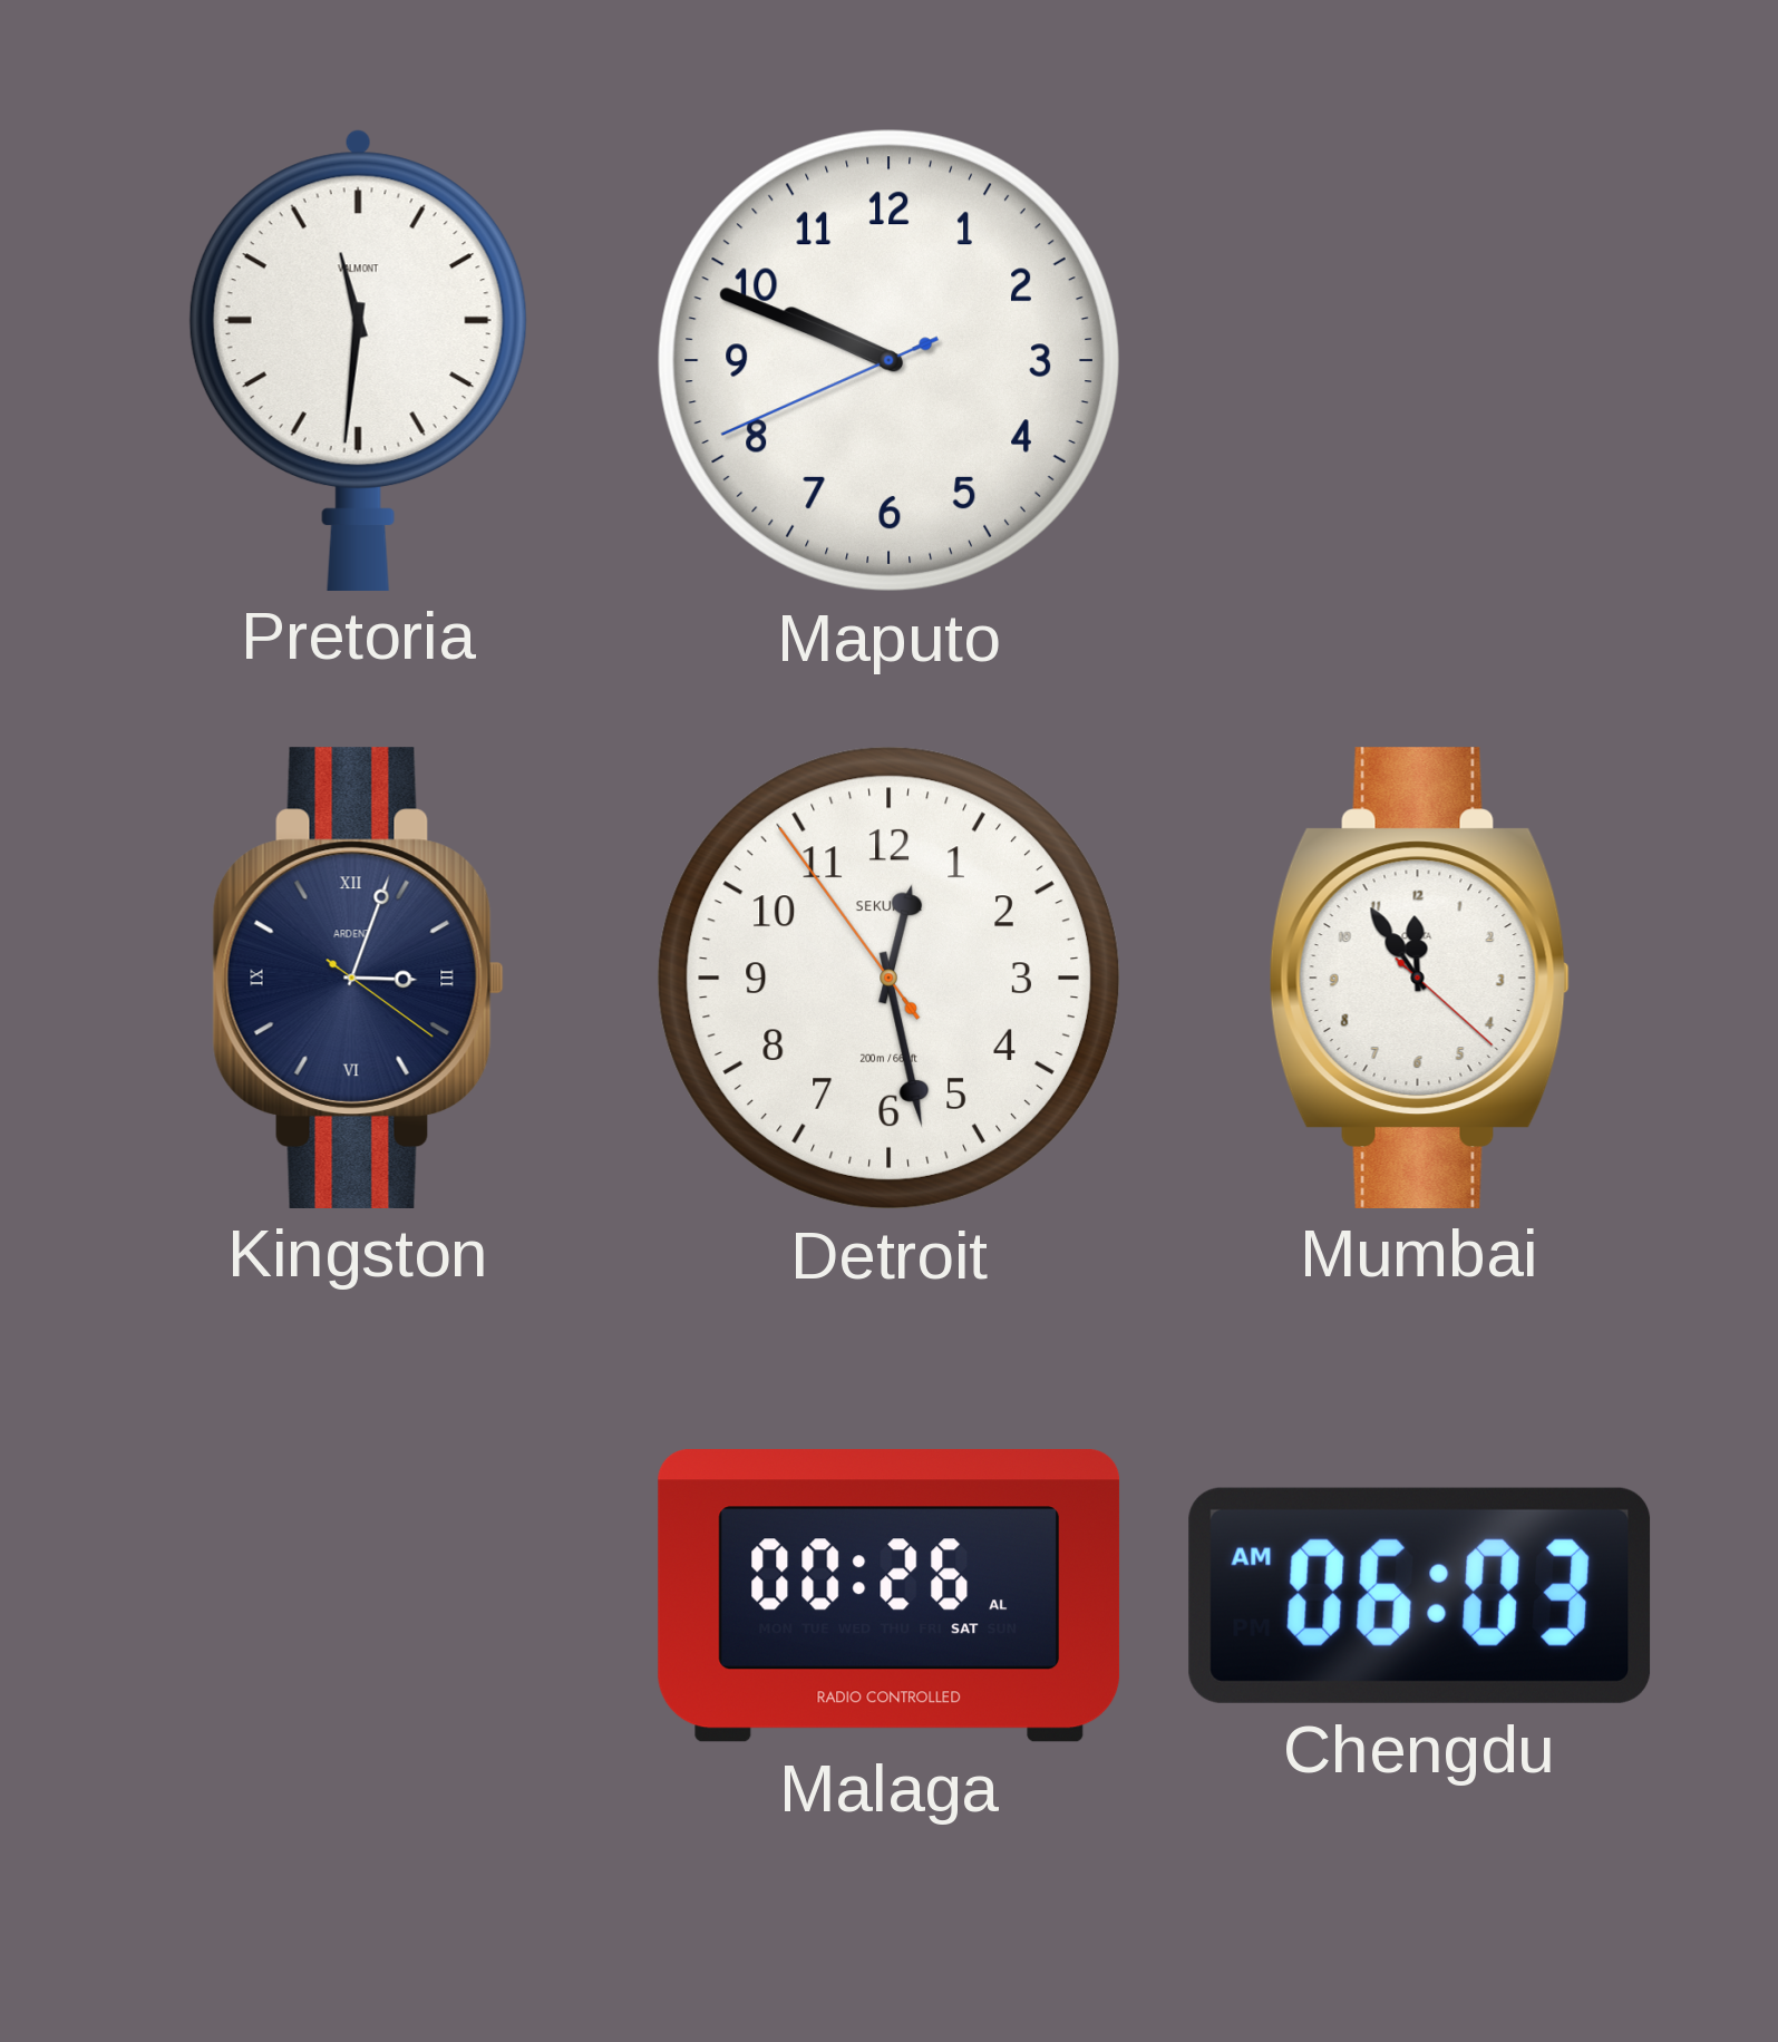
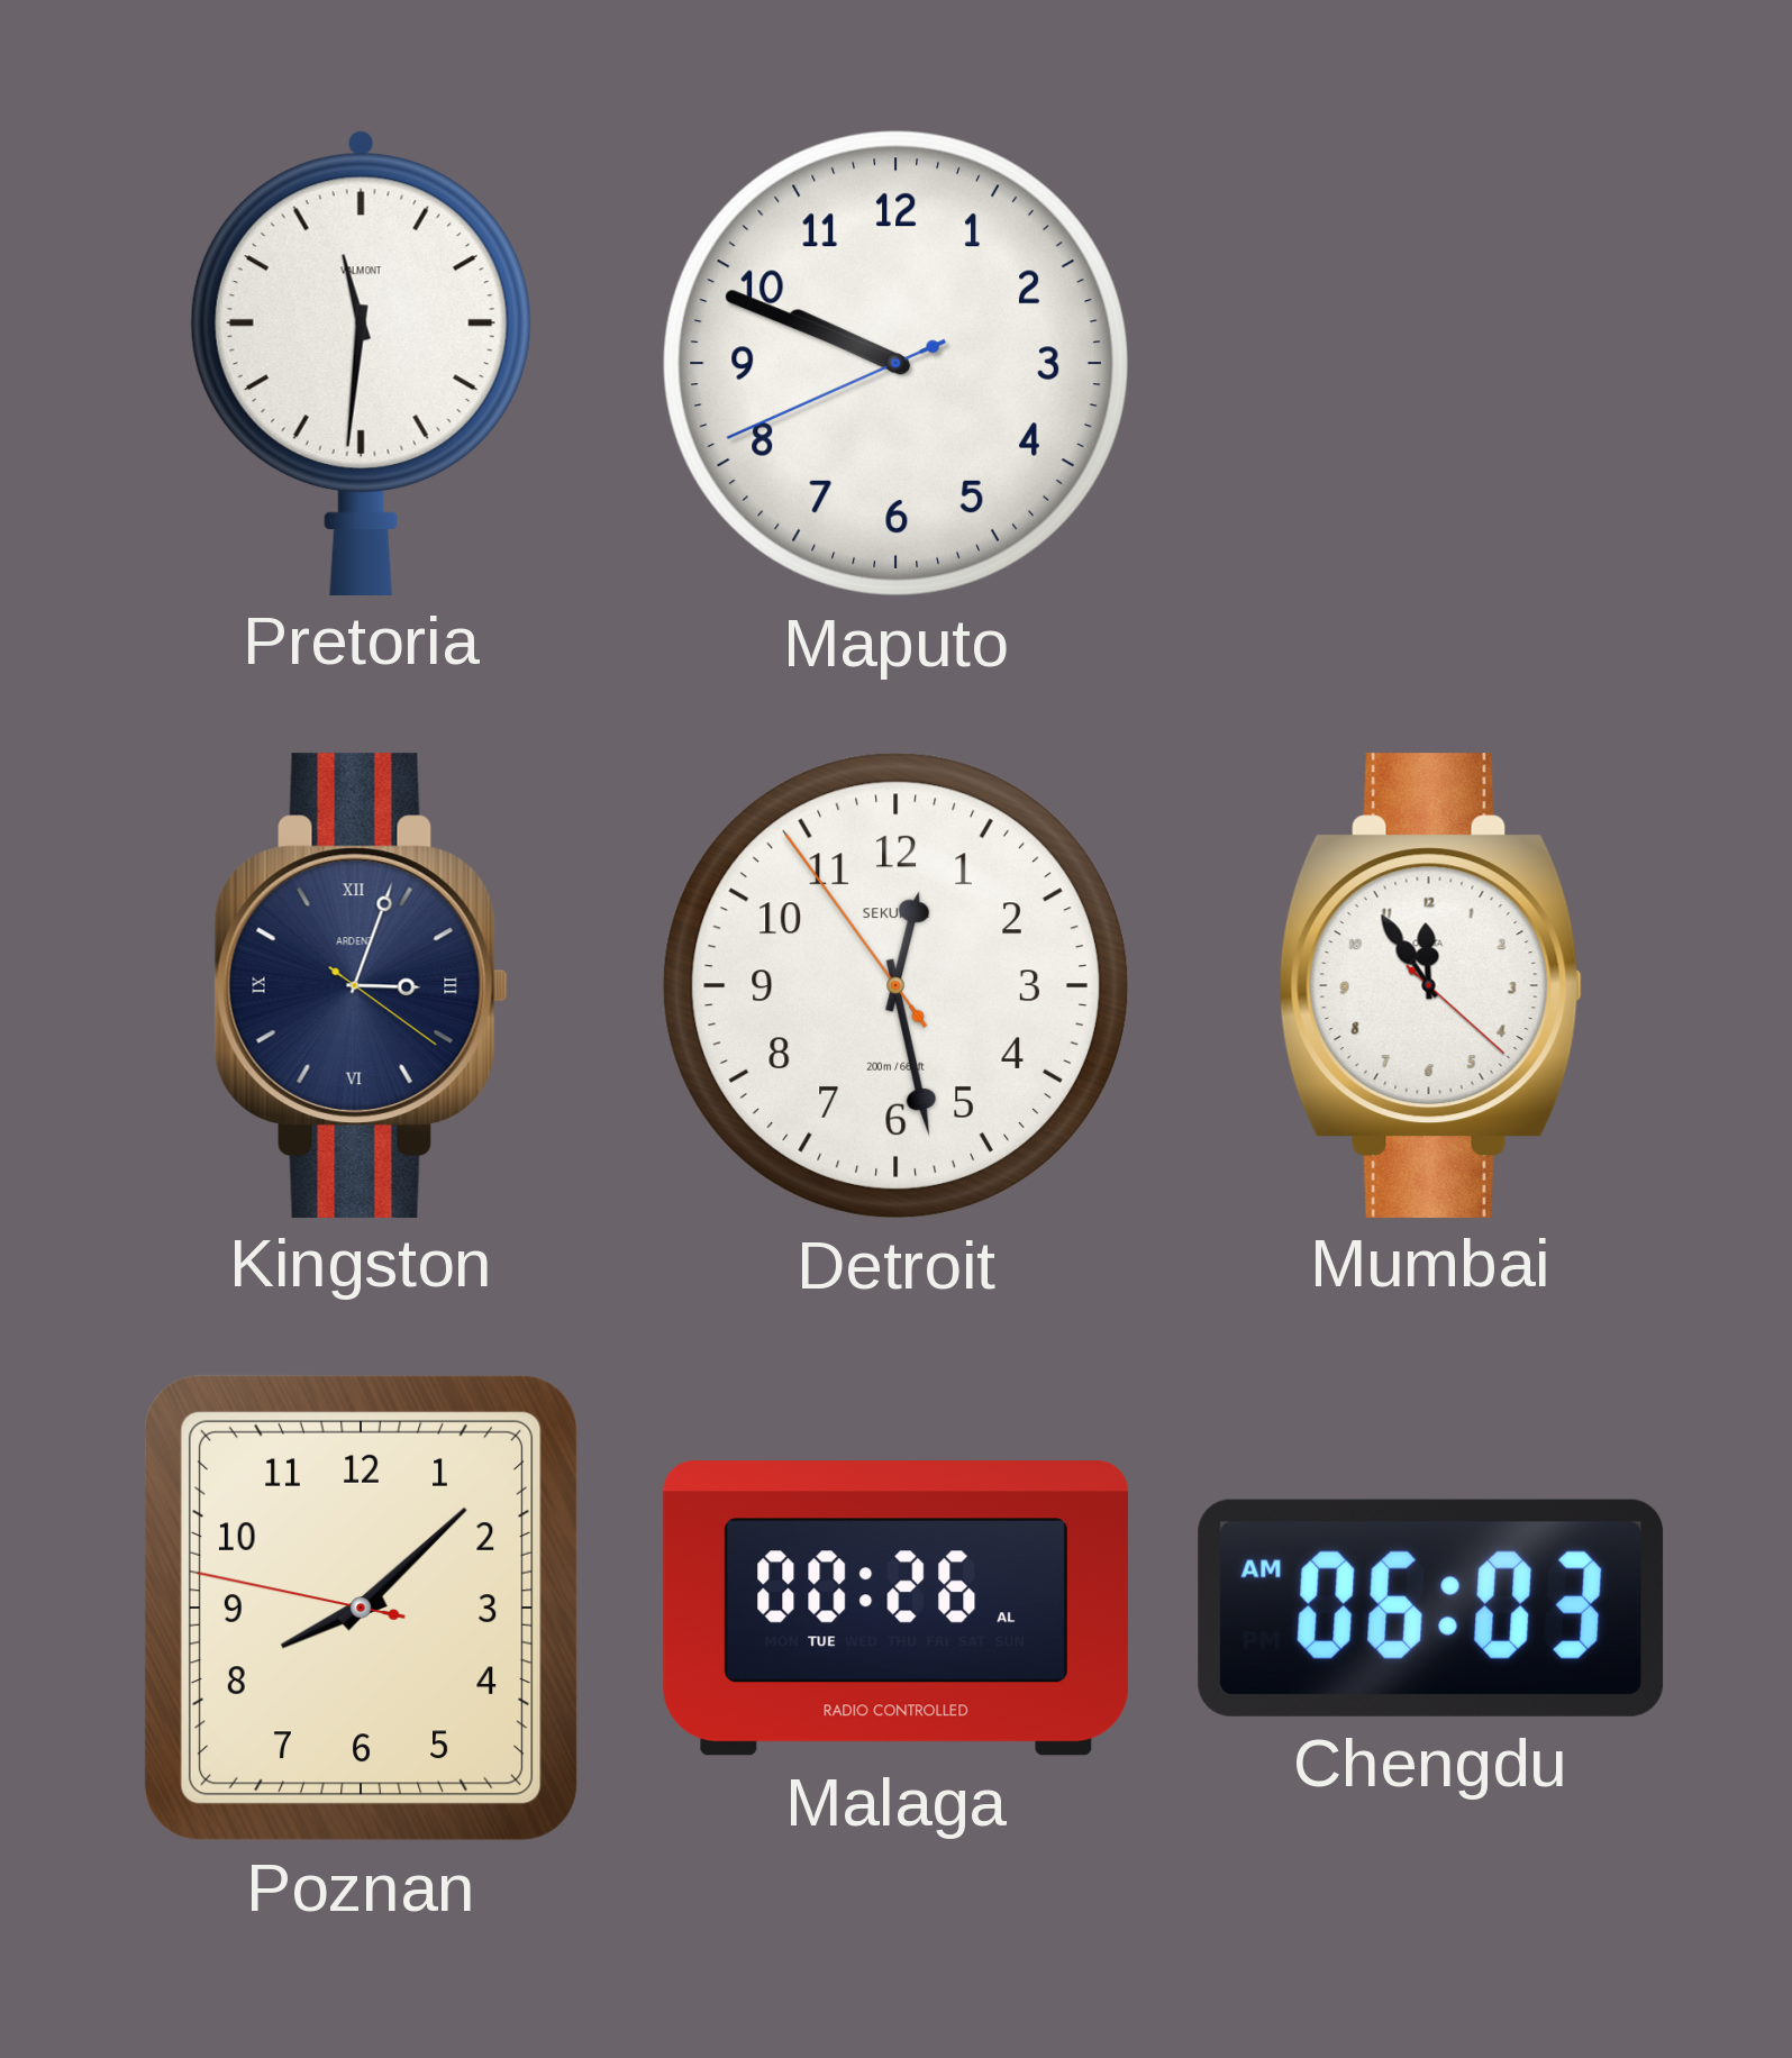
Poznan: none -> 8:07 (361, 1608)
Malaga date: SAT -> TUE (897, 1609)
